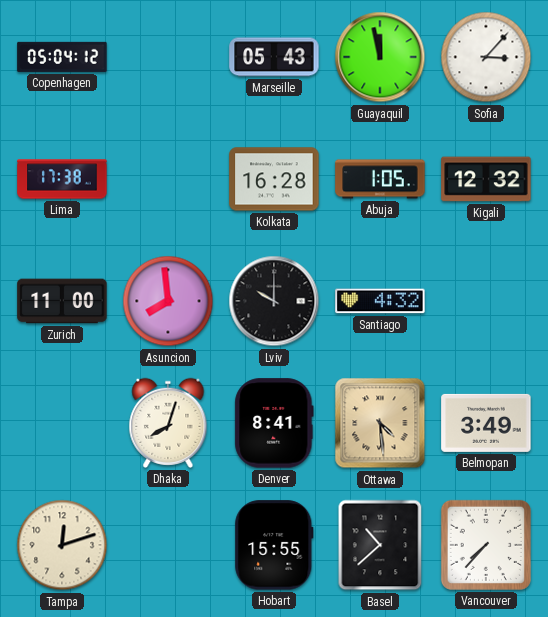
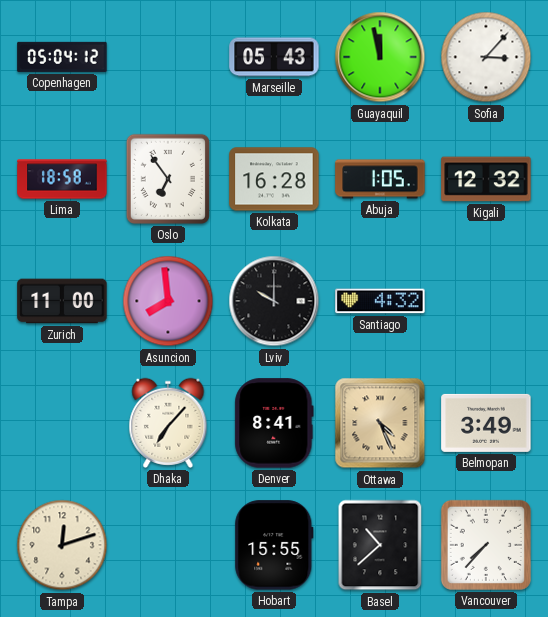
Lima: 17:38 -> 18:58 (62, 179)
Oslo: none -> 6:54 (168, 179)
Dhaka: 8:03 -> 7:07 (168, 423)
Ottawa: 4:29 -> 4:26 (380, 423)
